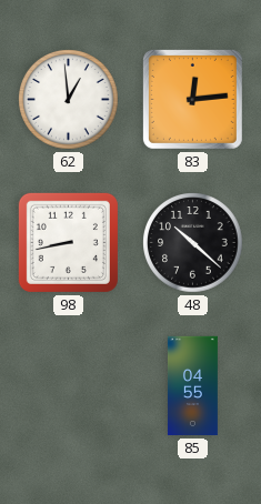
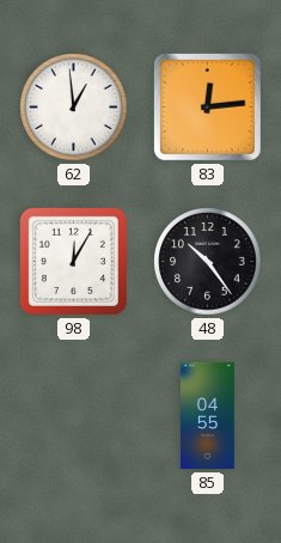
98: 8:43 -> 12:05 (73, 261)
48: 10:22 -> 10:24 (208, 262)
